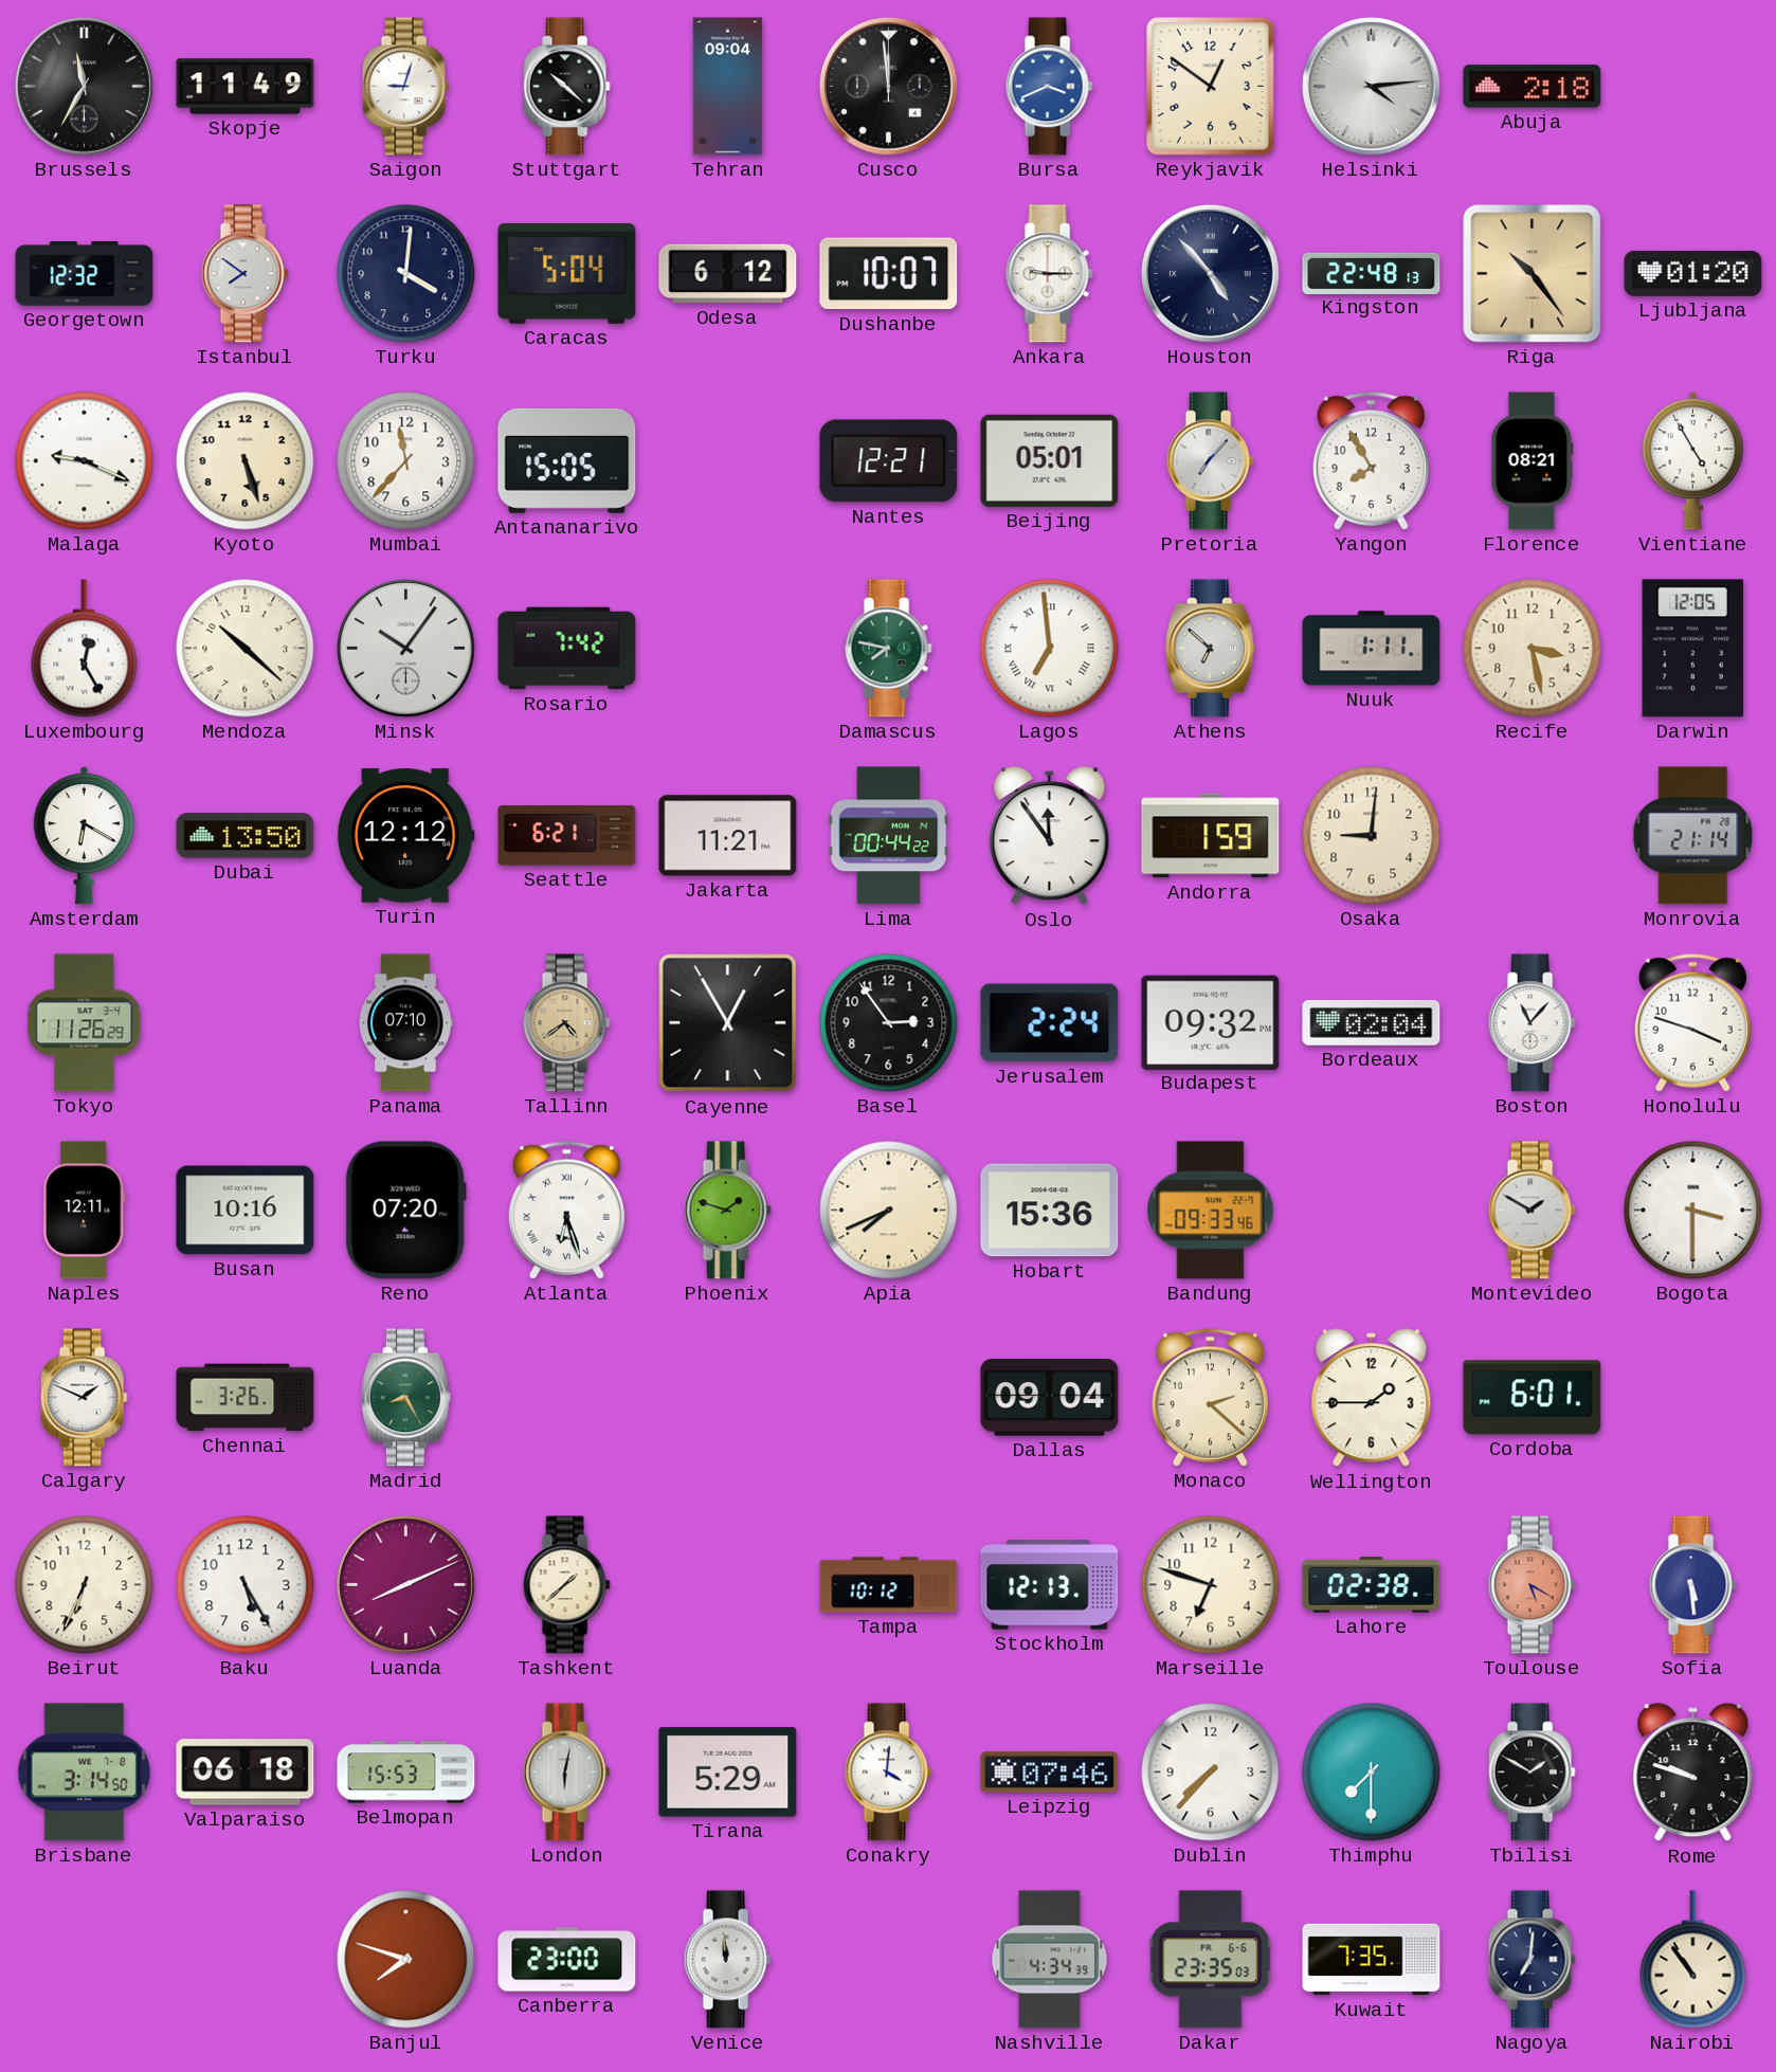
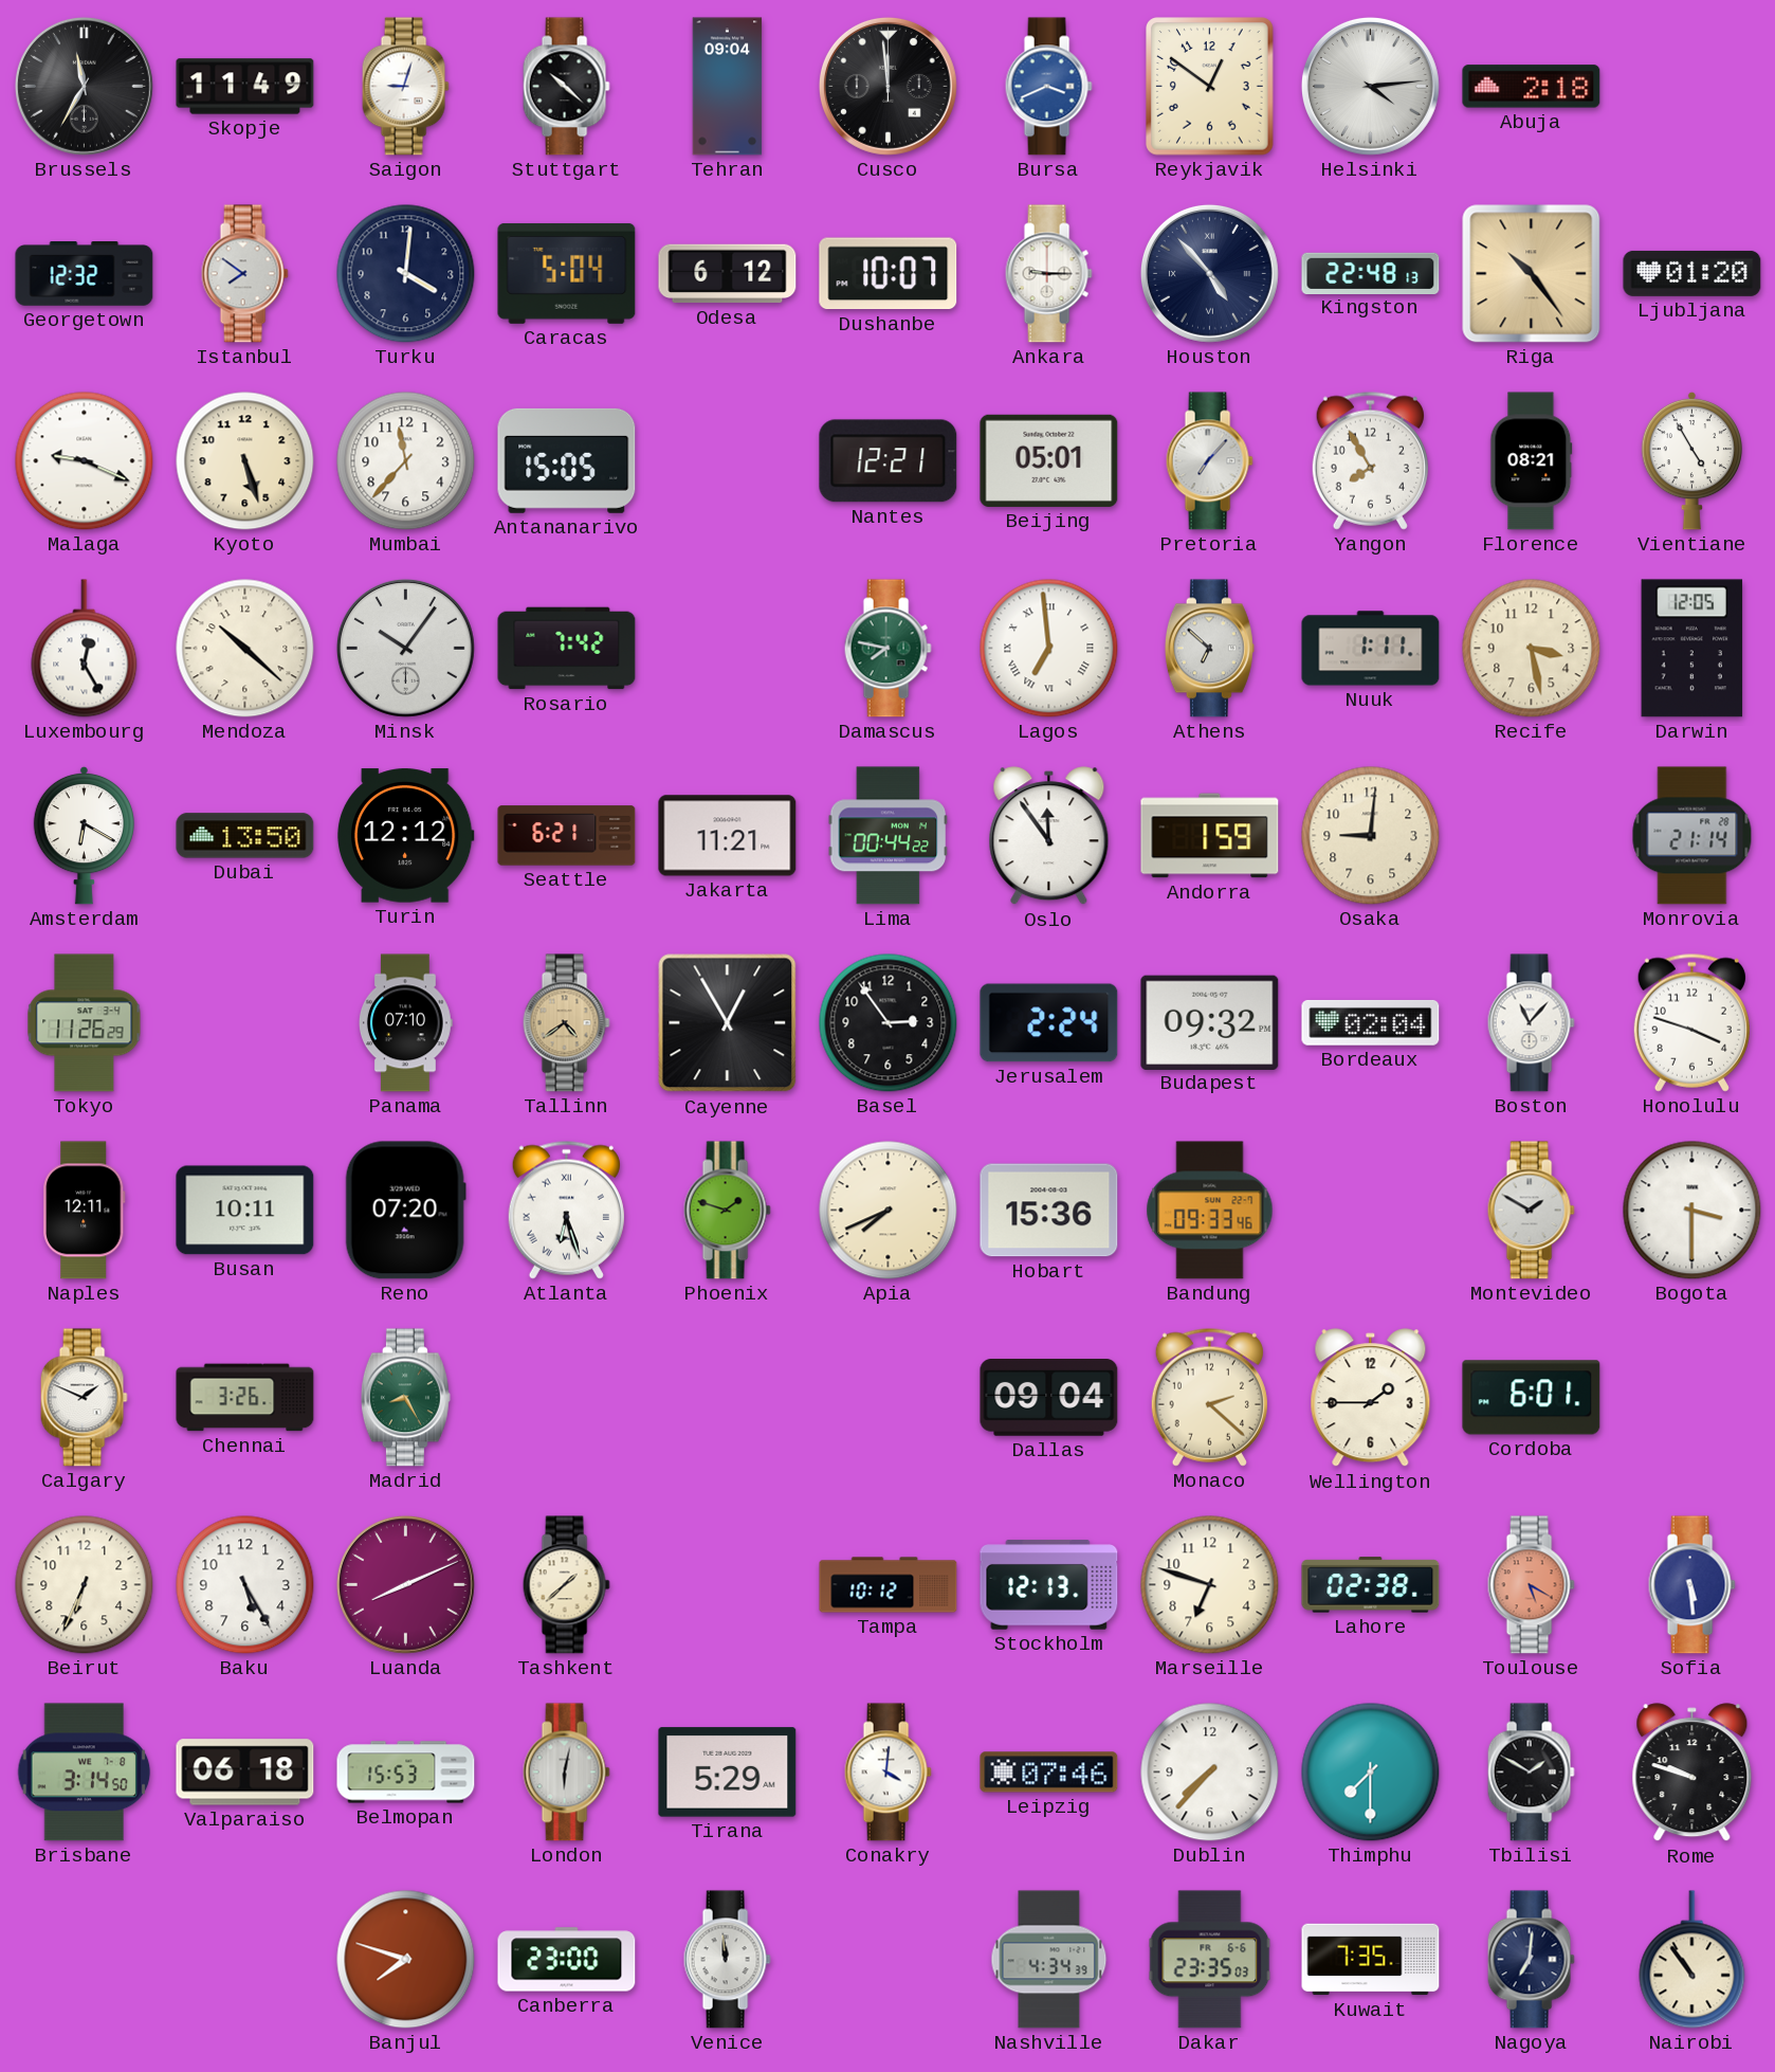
Busan: 10:16 -> 10:11 (245, 1211)
